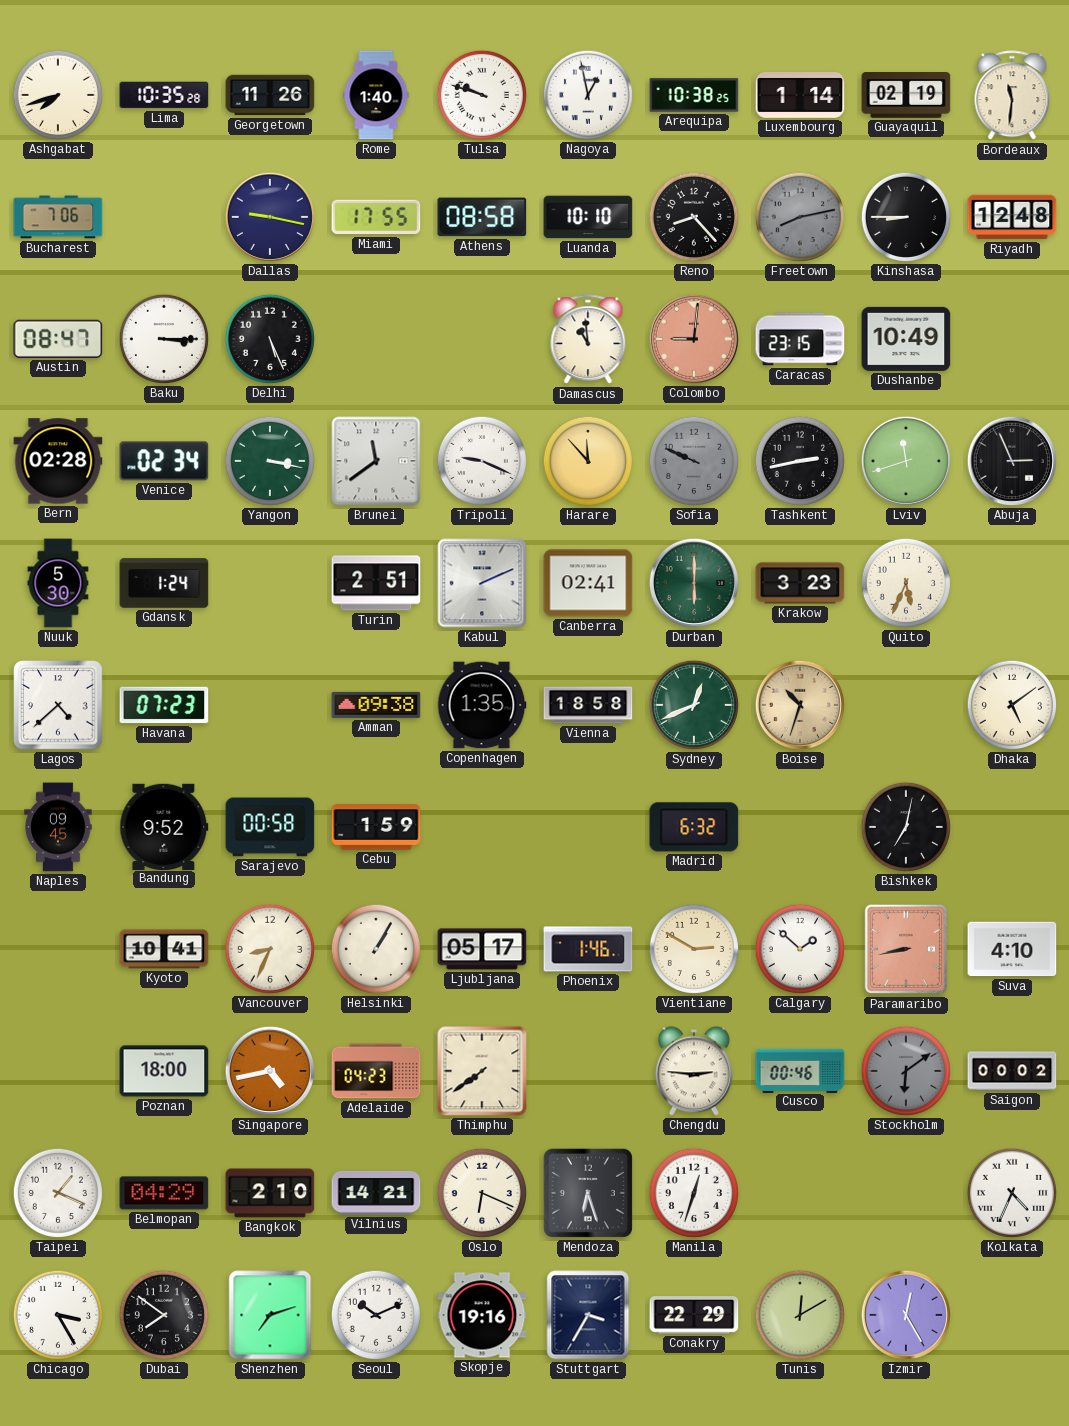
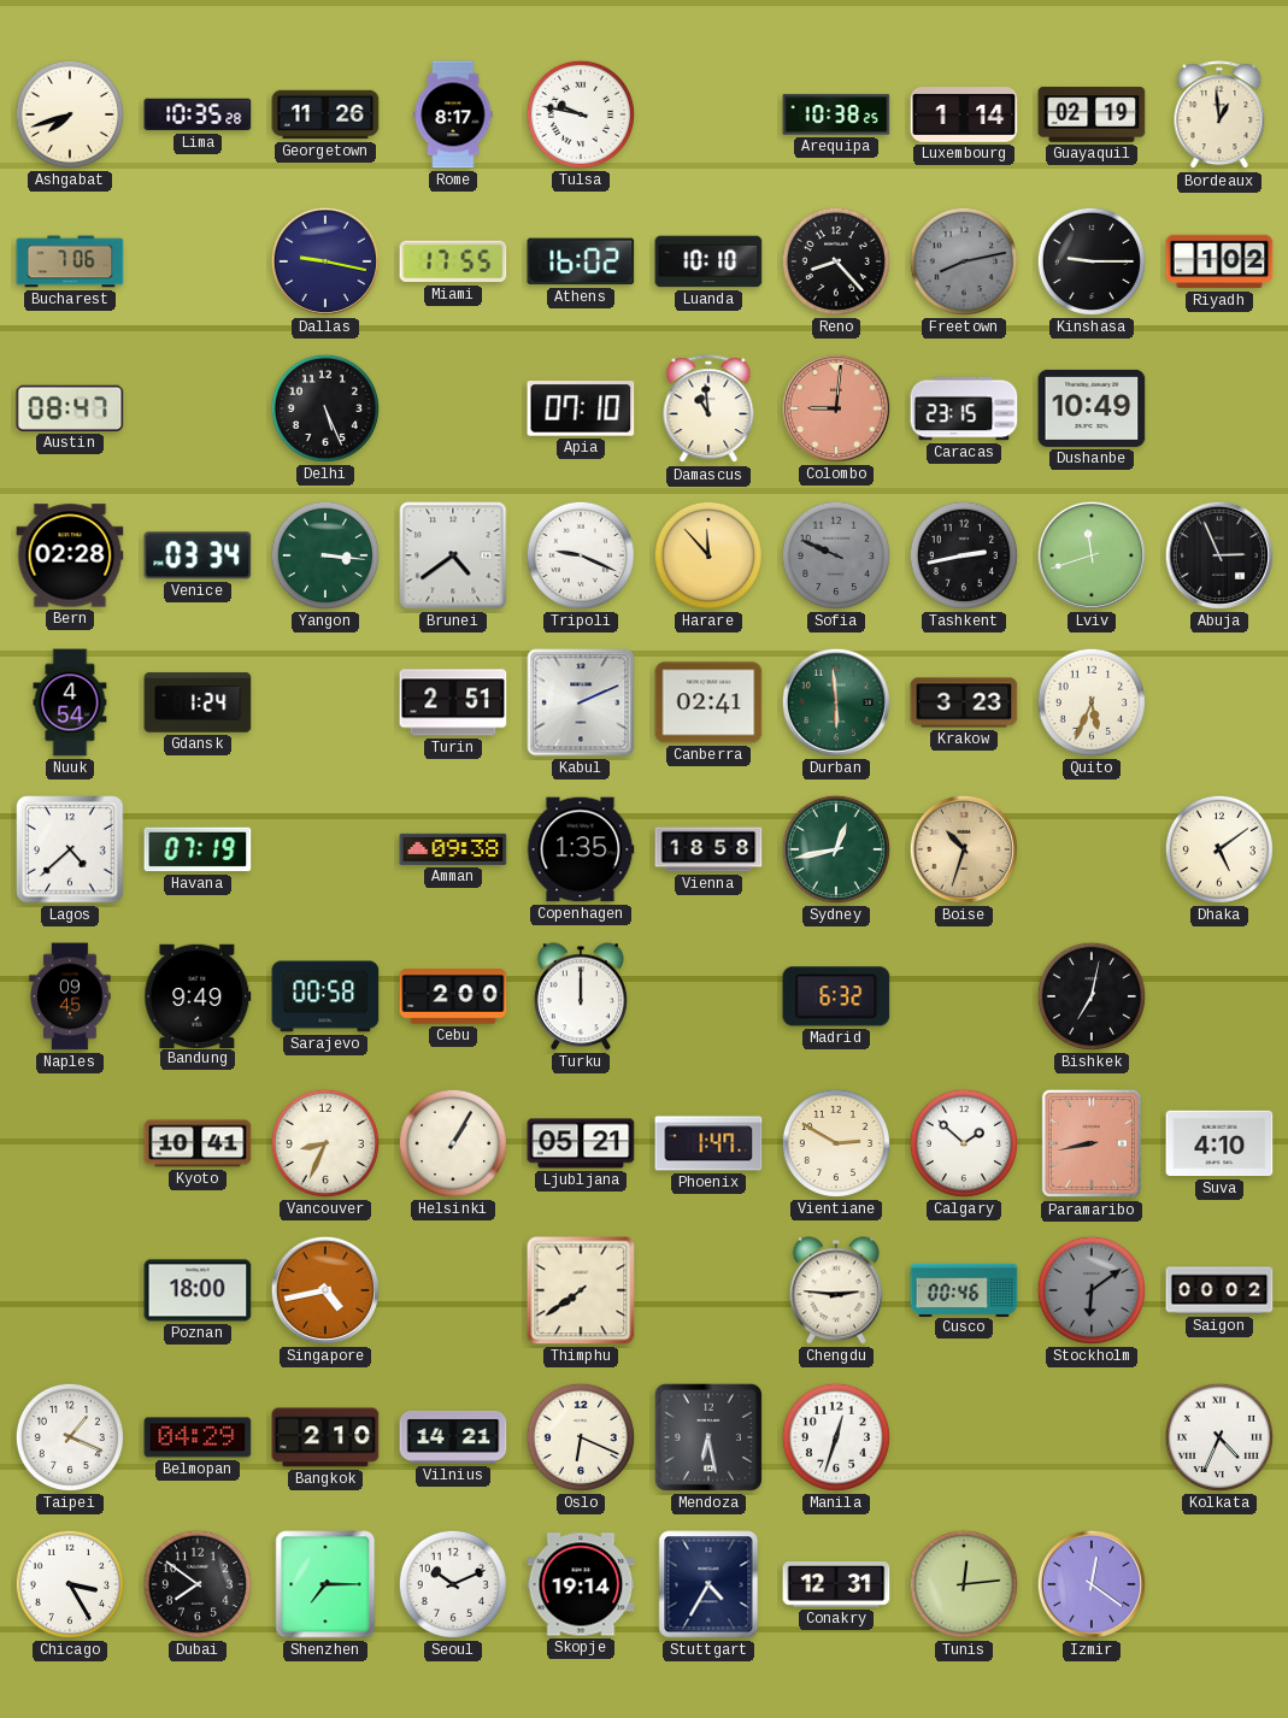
Rome: 1:40 -> 8:17 (453, 114)
Tulsa: 9:48 -> 9:47 (581, 114)
Nagoya: 12:58 -> none (588, 95)
Bordeaux: 11:31 -> 12:59 (1219, 116)
Athens: 08:58 -> 16:02 (581, 261)
Kinshasa: 8:45 -> 9:15 (1092, 261)
Riyadh: 12:48 -> 1:02 (1219, 261)
Baku: 3:15 -> none (164, 339)
Apia: none -> 07:10 (581, 408)
Venice: 02:34 -> 03:34 (198, 555)
Yangon: 3:17 -> 3:16 (325, 555)
Brunei: 11:39 -> 4:39 (453, 555)
Nuuk: 5:30 -> 4:54 (70, 702)
Durban: 6:00 -> 5:59 (836, 702)
Havana: 07:23 -> 07:19 (198, 849)
Sydney: 12:41 -> 12:43 (836, 849)
Bandung: 9:52 -> 9:49 (198, 995)
Cebu: 1:59 -> 2:00 (453, 996)
Turku: none -> 12:00 (581, 996)
Ljubljana: 05:17 -> 05:21 (581, 1143)
Phoenix: 1:46 -> 1:47 (708, 1143)
Adelaide: 04:23 -> none (376, 1071)
Mendoza: 6:27 -> 6:28 (708, 1437)
Shenzhen: 7:12 -> 7:15 (325, 1584)
Skopje: 19:16 -> 19:14 (581, 1584)
Stuttgart: 3:35 -> 4:35 (708, 1584)
Conakry: 22:29 -> 12:31 (836, 1585)
Tunis: 12:10 -> 12:14 (964, 1584)
Izmir: 12:25 -> 12:21 (1092, 1584)
